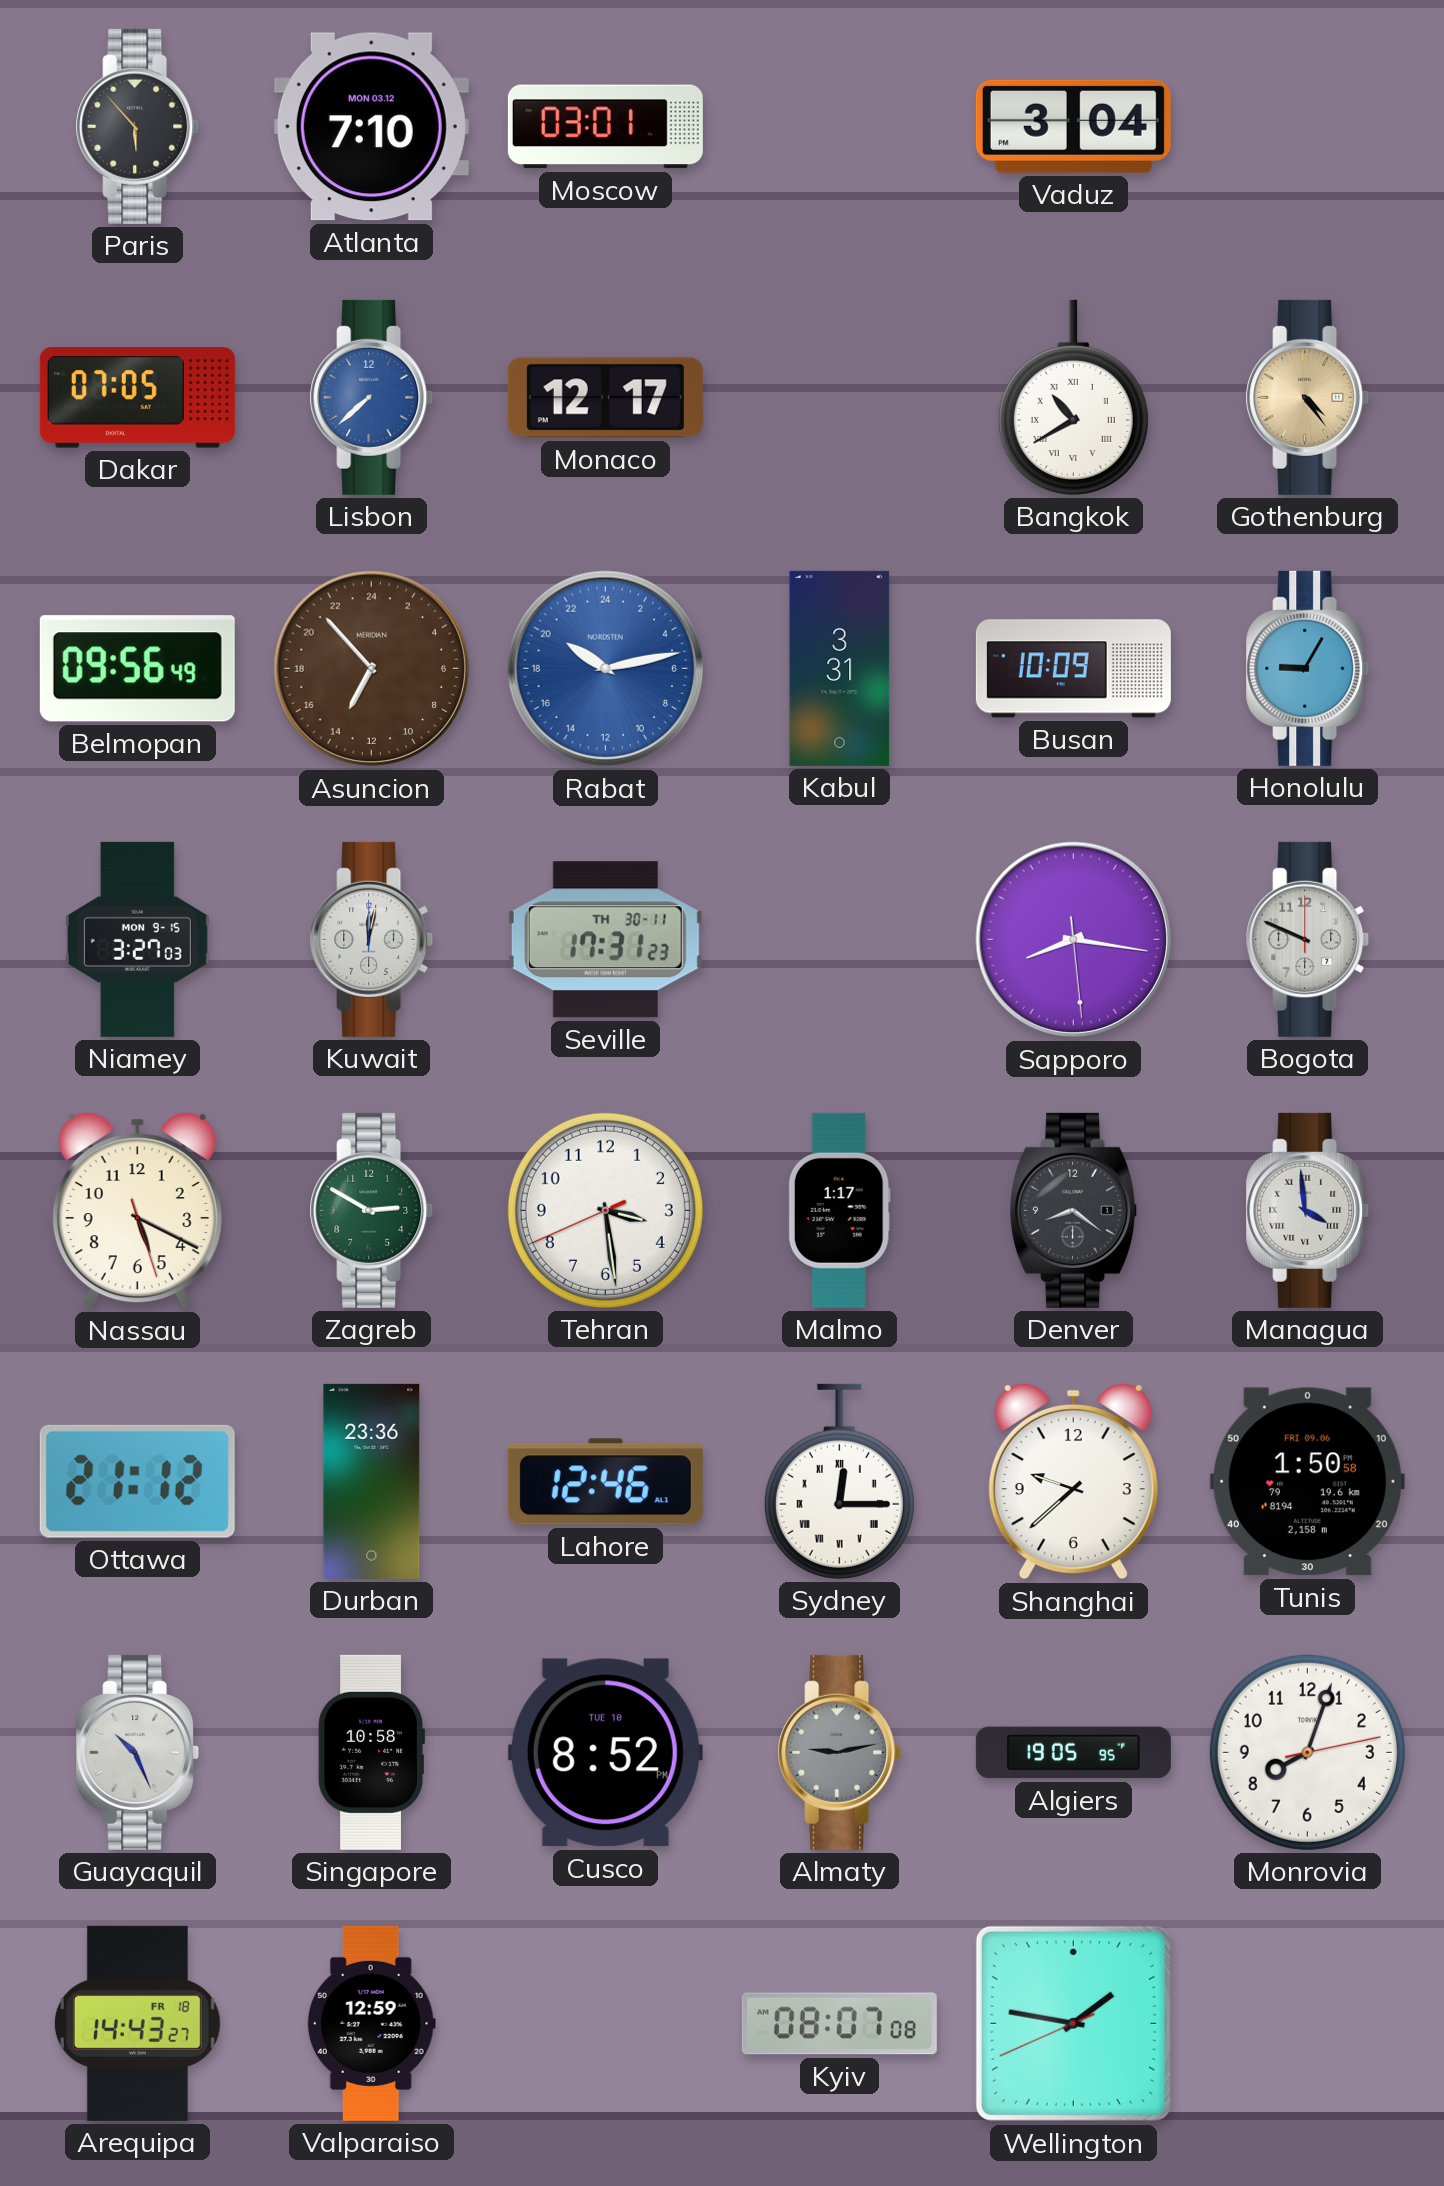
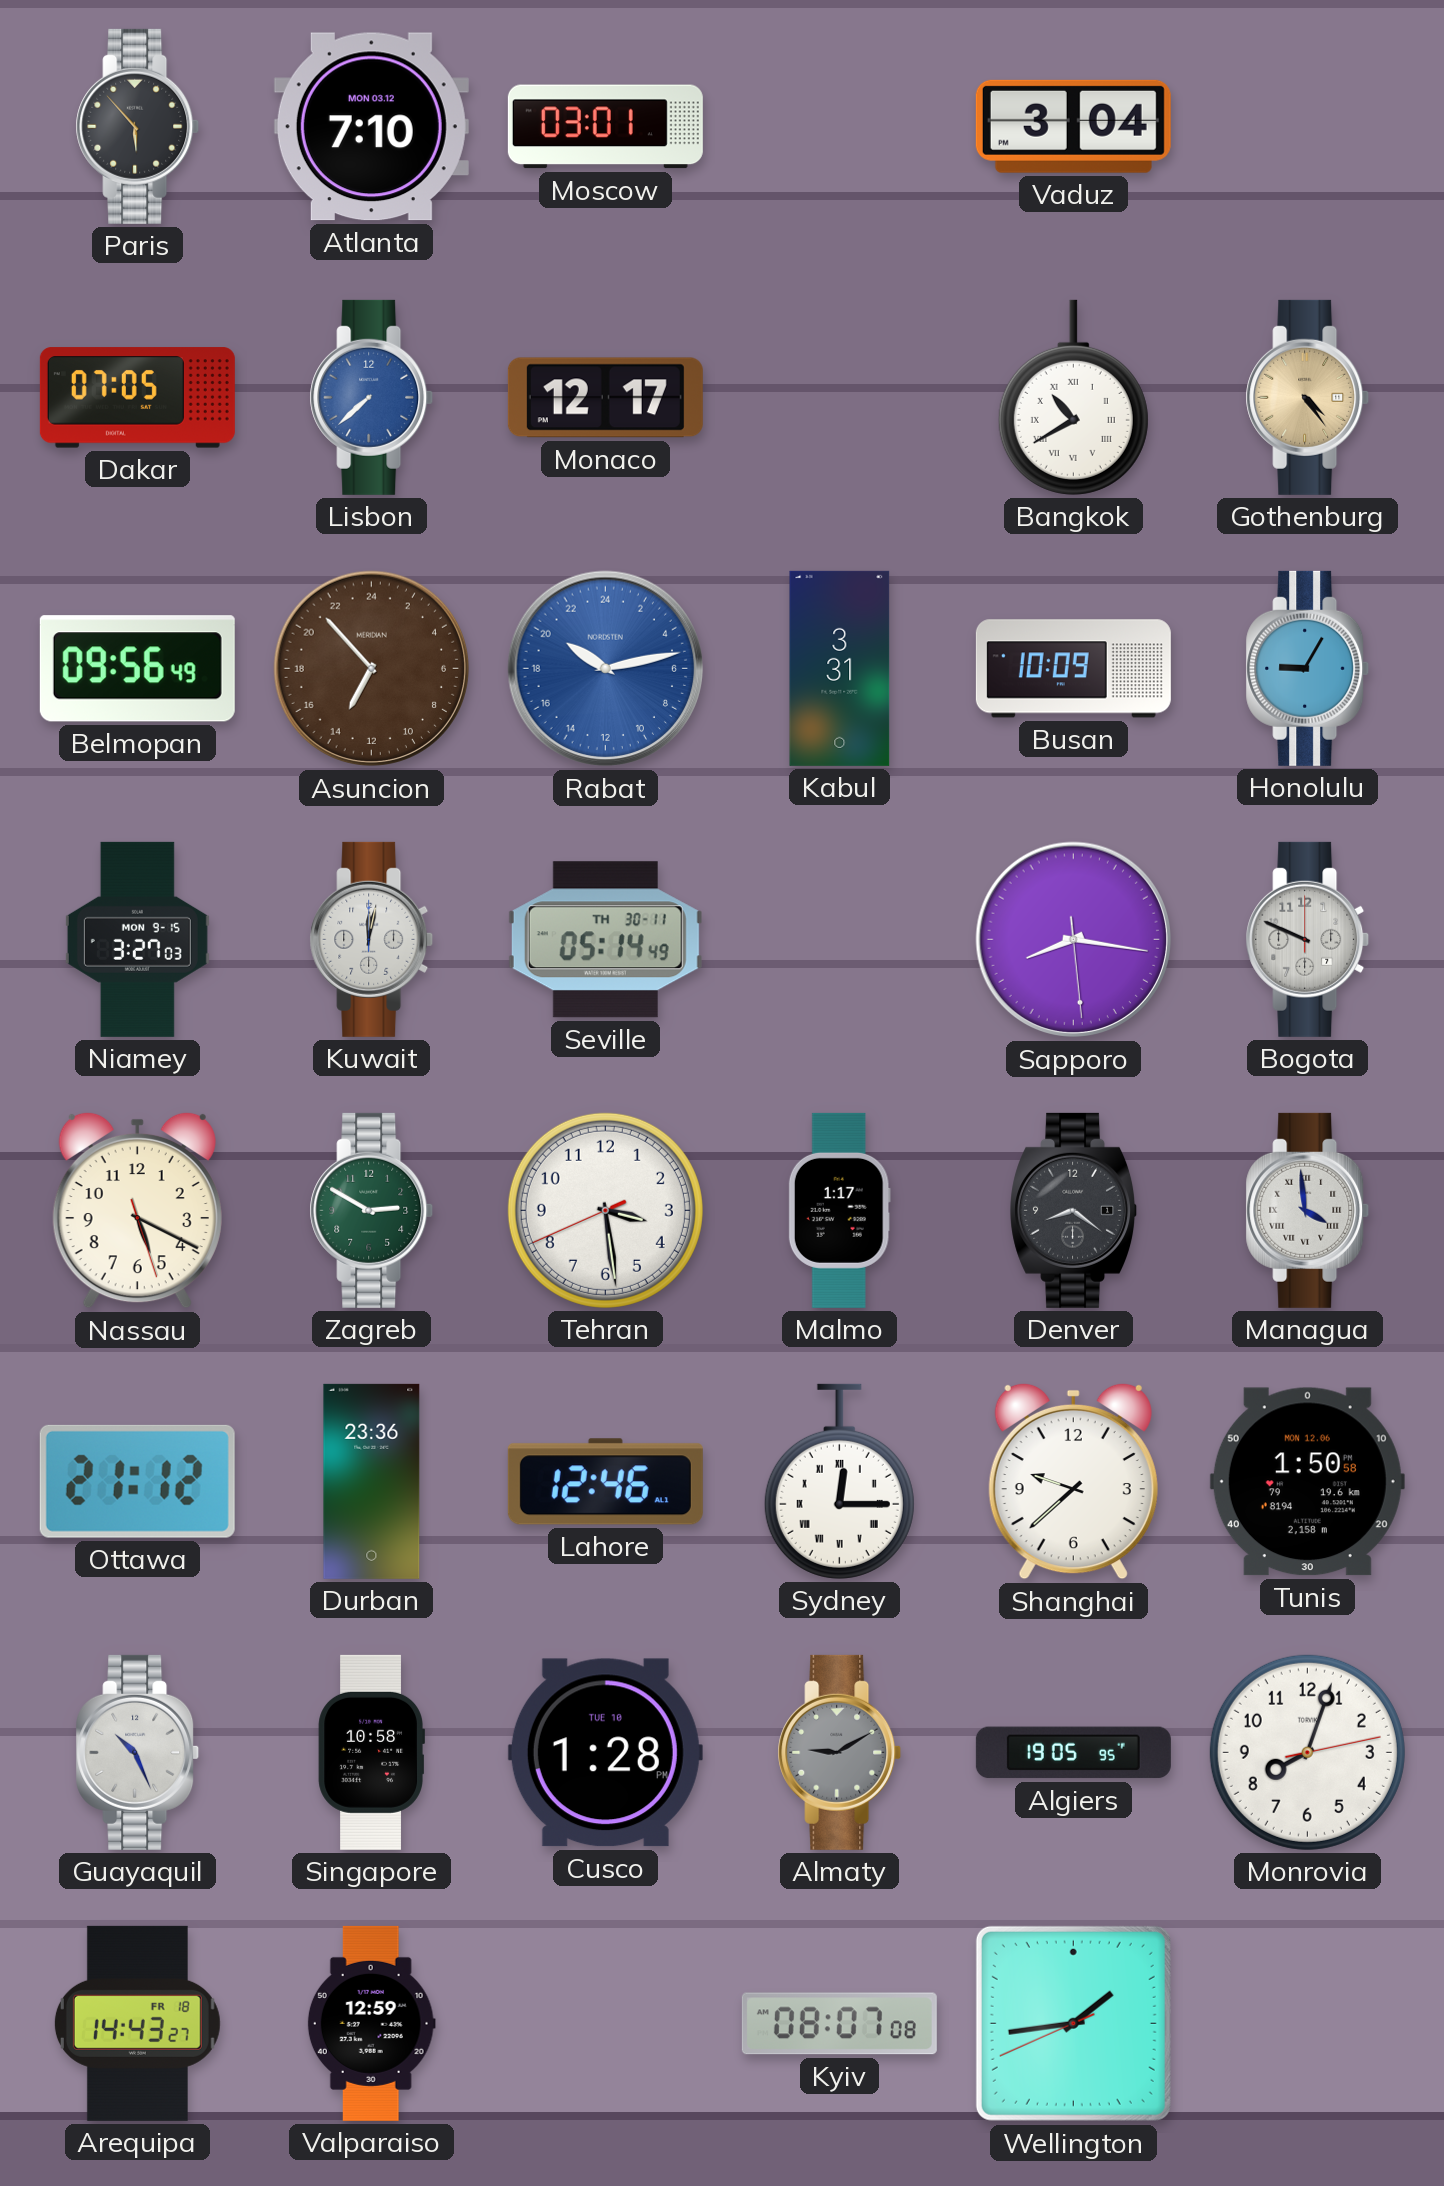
Seville: 17:31 -> 05:14 (605, 940)
Tunis date: FRI 09.06 -> MON 12.06 (1307, 1482)
Cusco: 8:52 -> 1:28 (605, 1753)
Almaty: 9:13 -> 9:10 (840, 1752)
Wellington: 1:46 -> 1:43 (1073, 2023)
